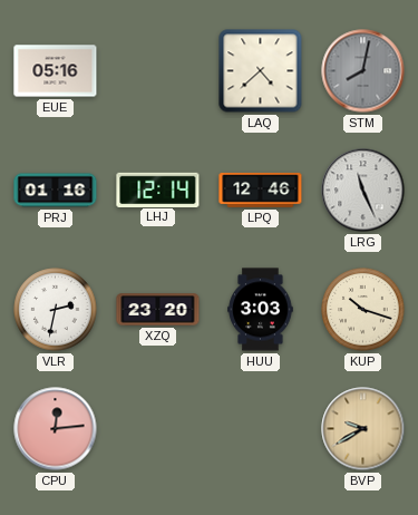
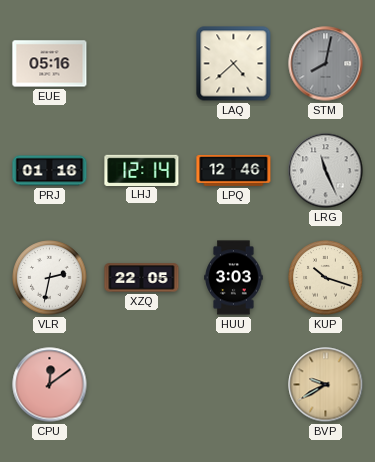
XZQ: 23:20 -> 22:05 (142, 278)
CPU: 12:14 -> 12:09 (50, 385)
